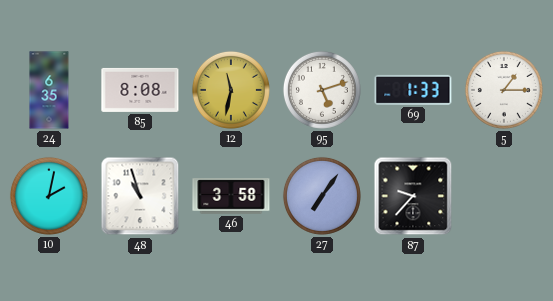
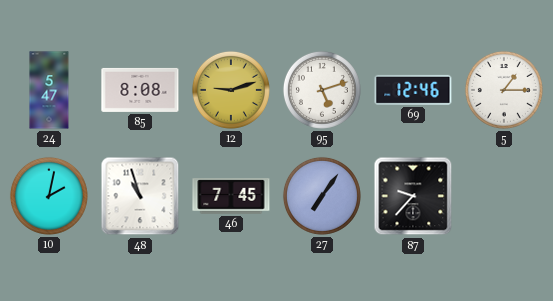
24: 6:35 -> 5:47 (49, 90)
12: 11:32 -> 9:12 (231, 90)
69: 1:33 -> 12:46 (413, 90)
46: 3:58 -> 7:45 (231, 196)
